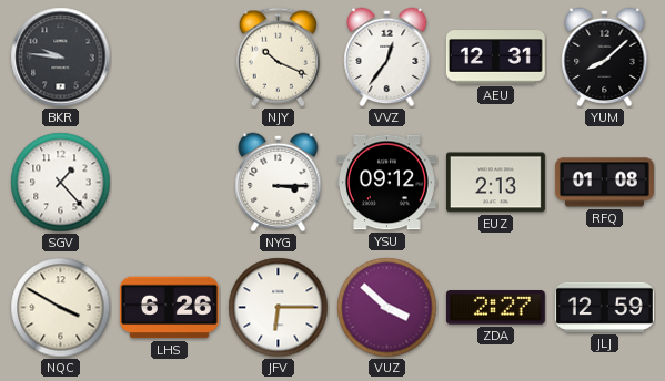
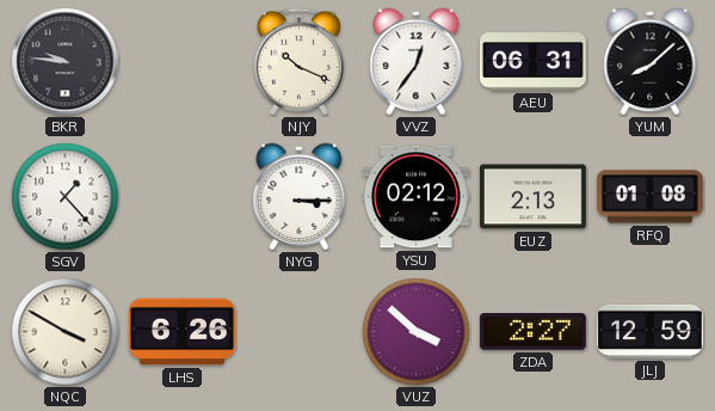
AEU: 12:31 -> 06:31 (532, 62)
YSU: 09:12 -> 02:12 (415, 197)
JFV: 6:15 -> none (279, 308)
